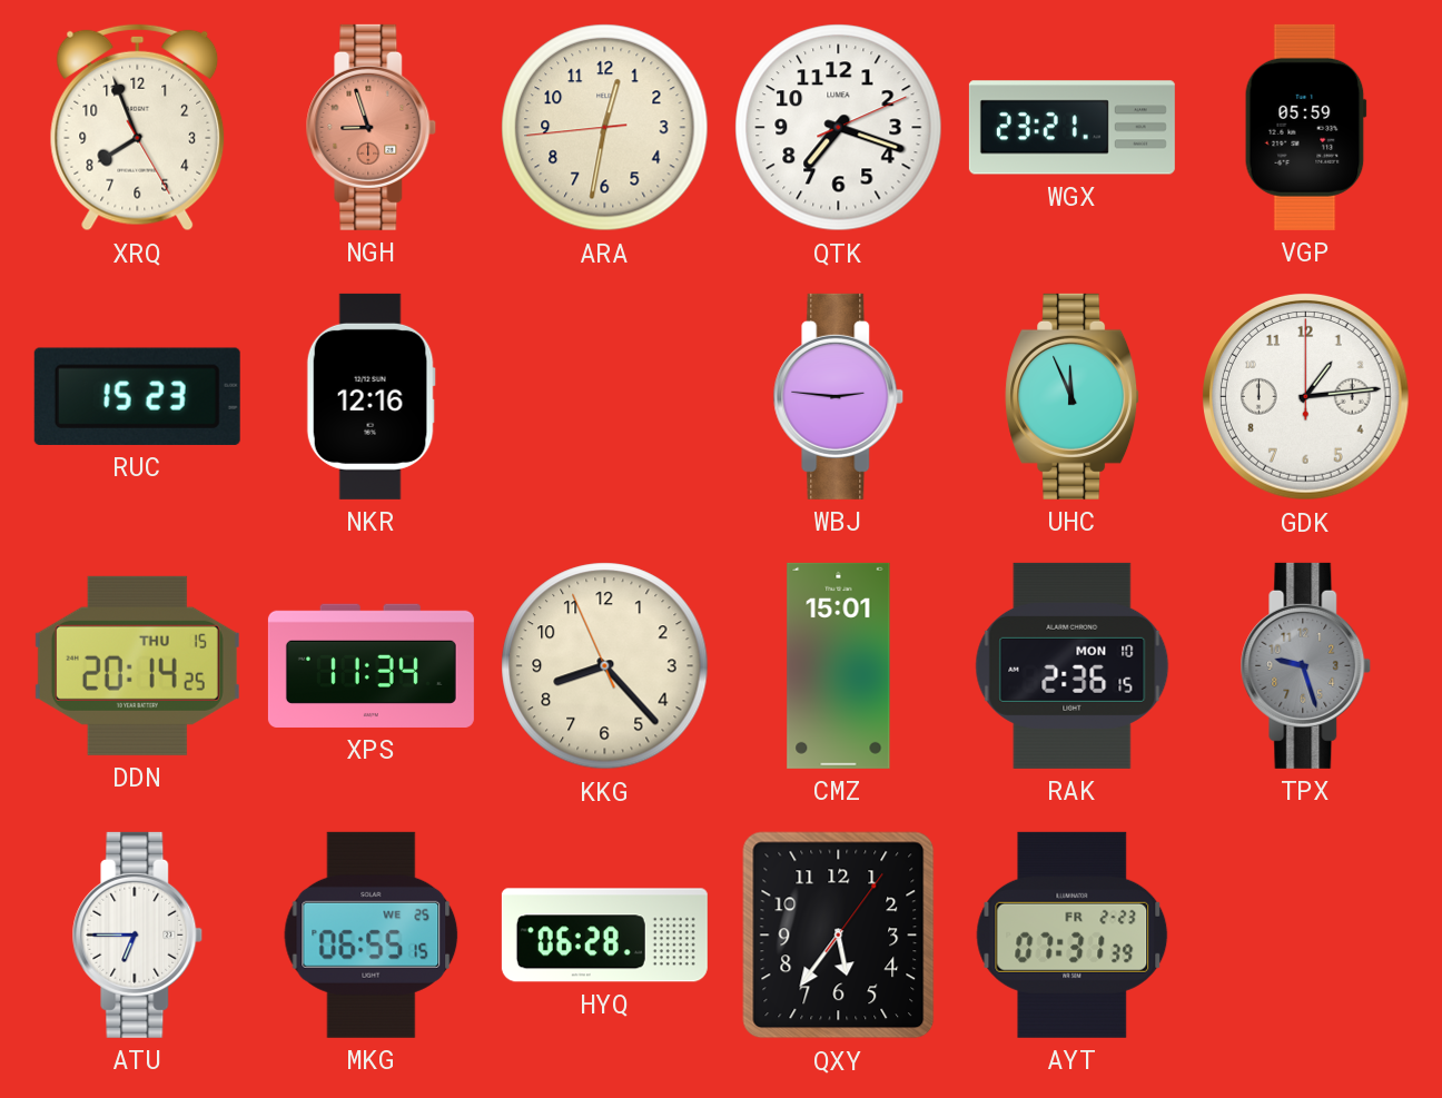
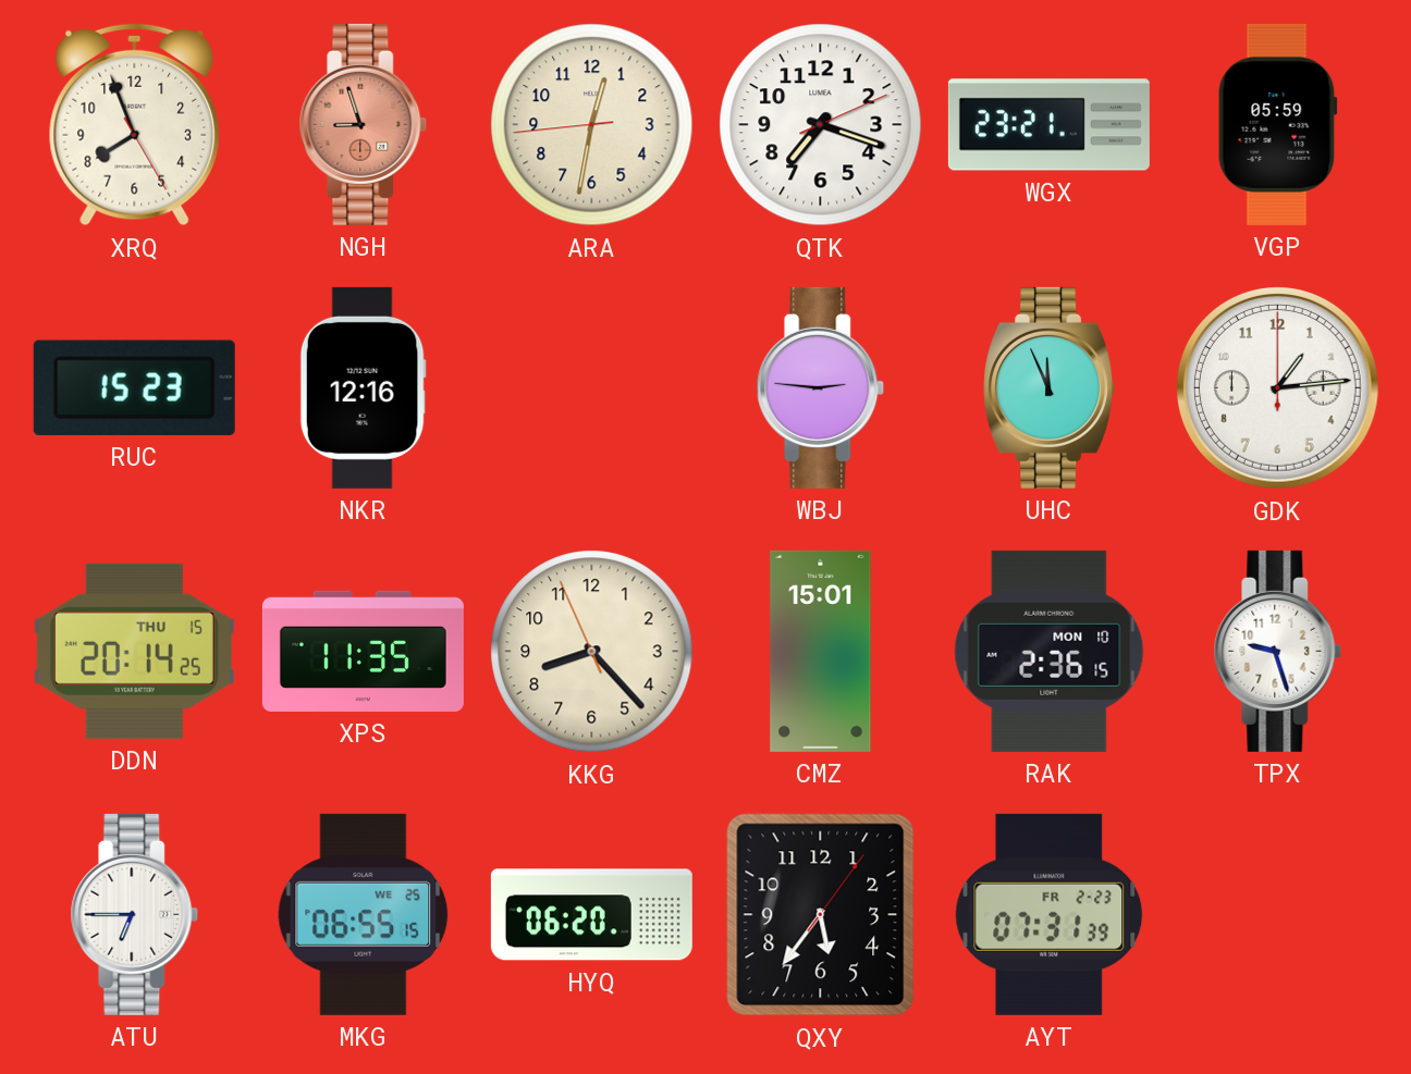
XPS: 11:34 -> 11:35 (363, 651)
TPX dial: grey -> white (1278, 651)
HYQ: 06:28 -> 06:20 (591, 915)
